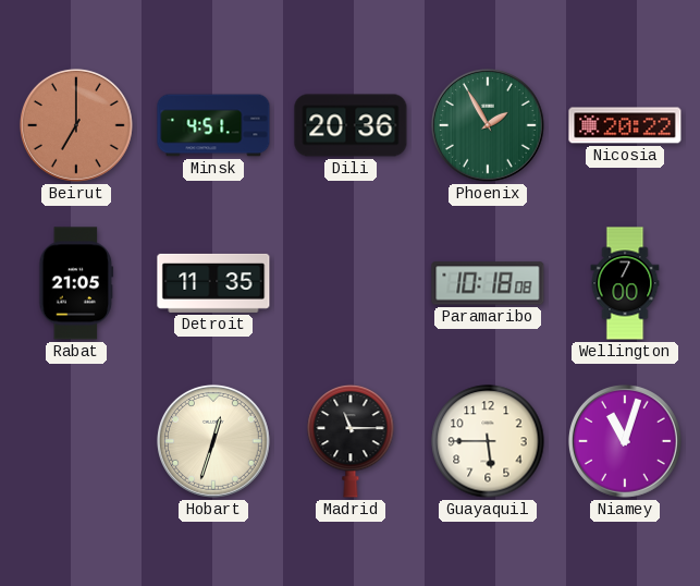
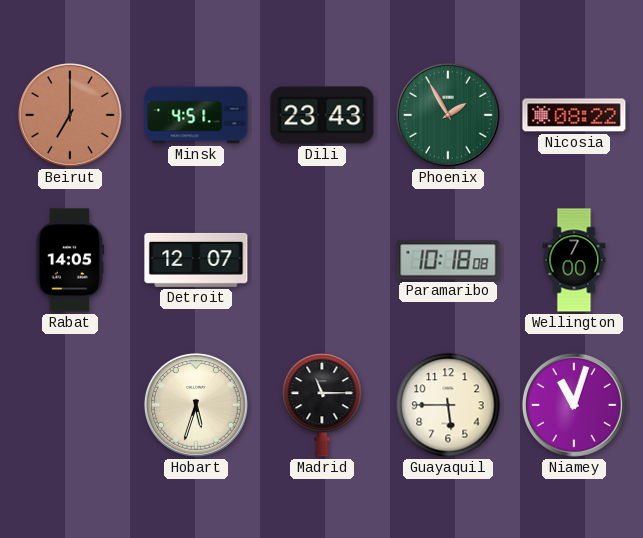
Dili: 20:36 -> 23:43 (322, 115)
Nicosia: 20:22 -> 08:22 (574, 115)
Rabat: 21:05 -> 14:05 (70, 260)
Detroit: 11:35 -> 12:07 (196, 260)
Hobart: 12:33 -> 5:33 (196, 405)
